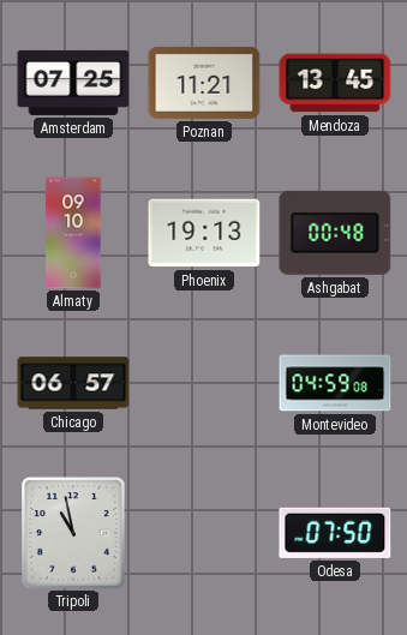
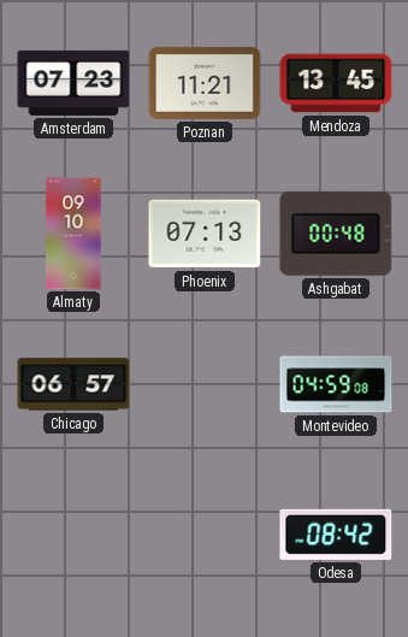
Amsterdam: 07:25 -> 07:23 (73, 83)
Phoenix: 19:13 -> 07:13 (205, 234)
Tripoli: 10:58 -> none (73, 533)
Odesa: 07:50 -> 08:42 (336, 535)
